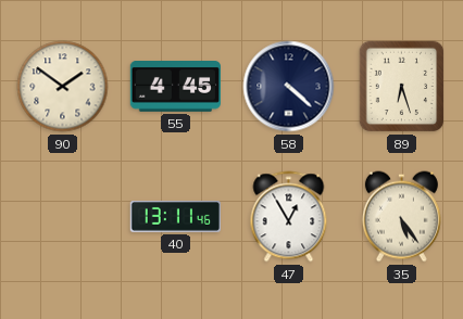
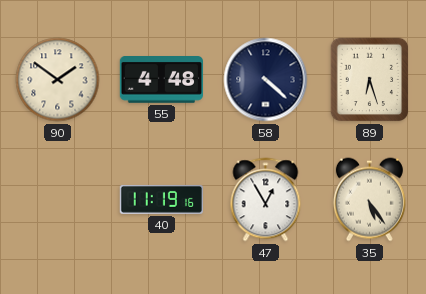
55: 4:45 -> 4:48 (161, 80)
40: 13:11 -> 11:19 (161, 199)
